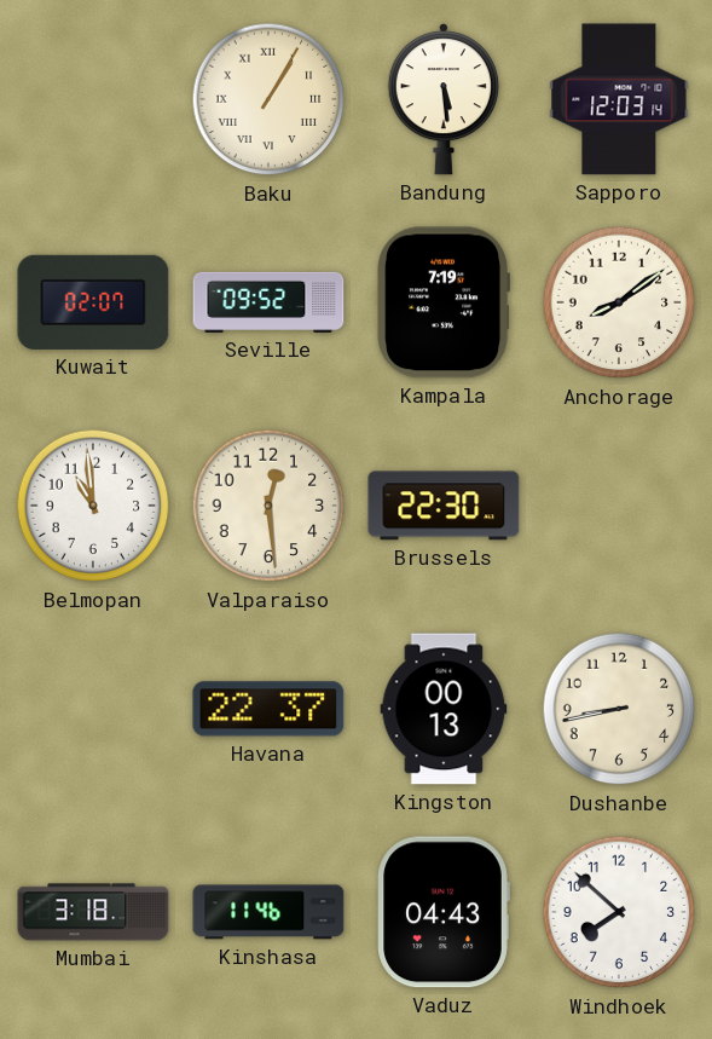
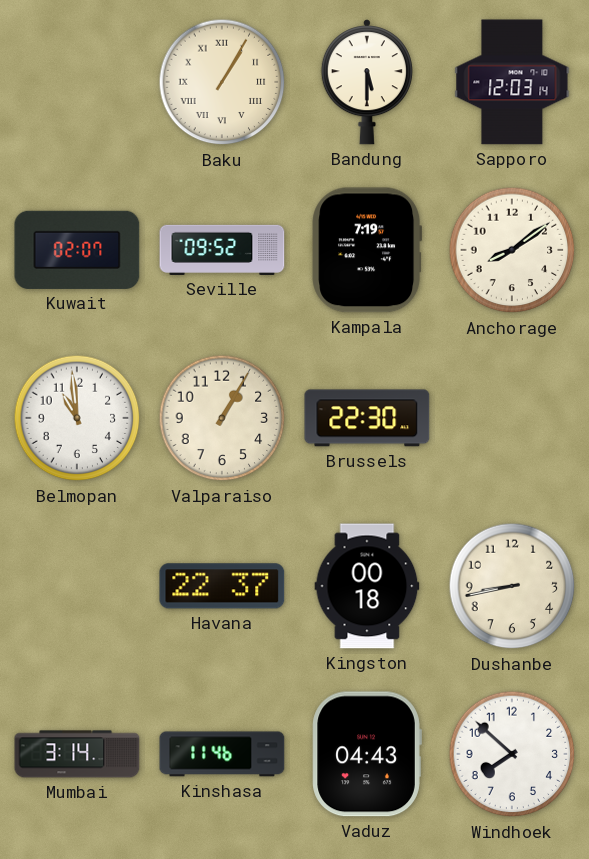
Bandung: 5:29 -> 5:30 (367, 82)
Valparaiso: 12:29 -> 1:05 (222, 418)
Kingston: 00:13 -> 00:18 (367, 586)
Mumbai: 3:18 -> 3:14 (77, 754)
